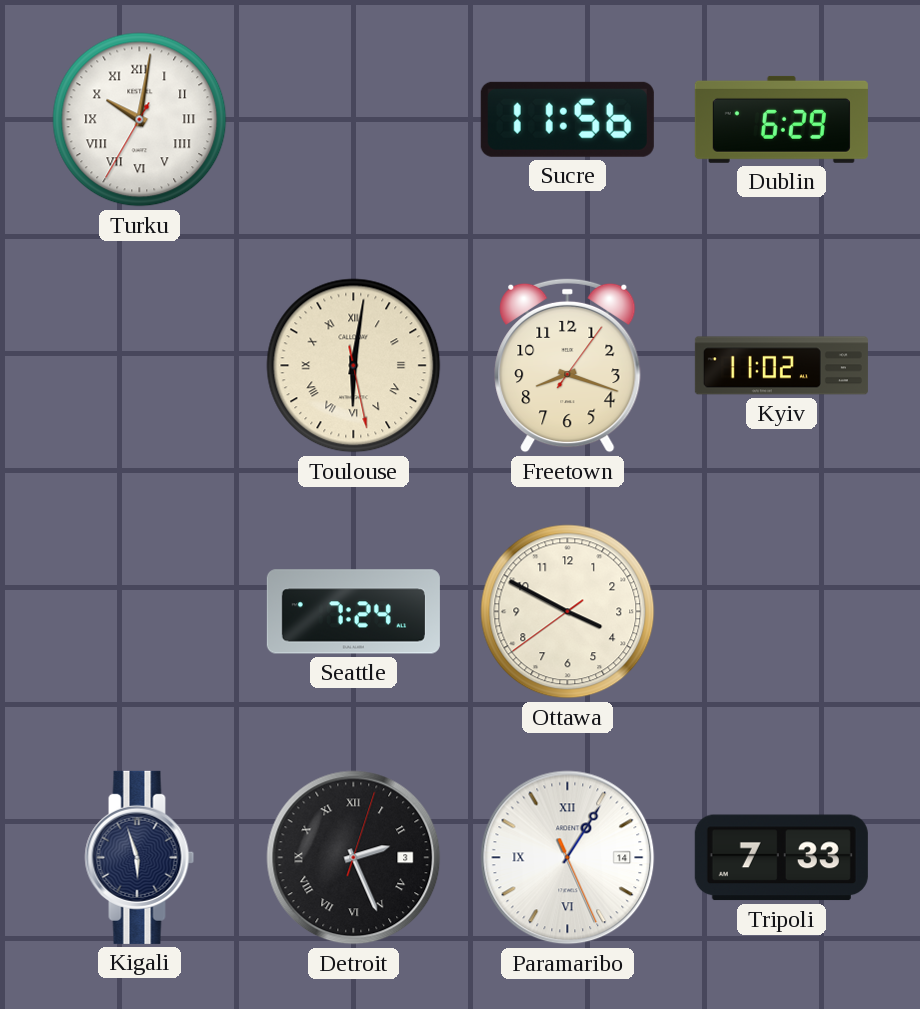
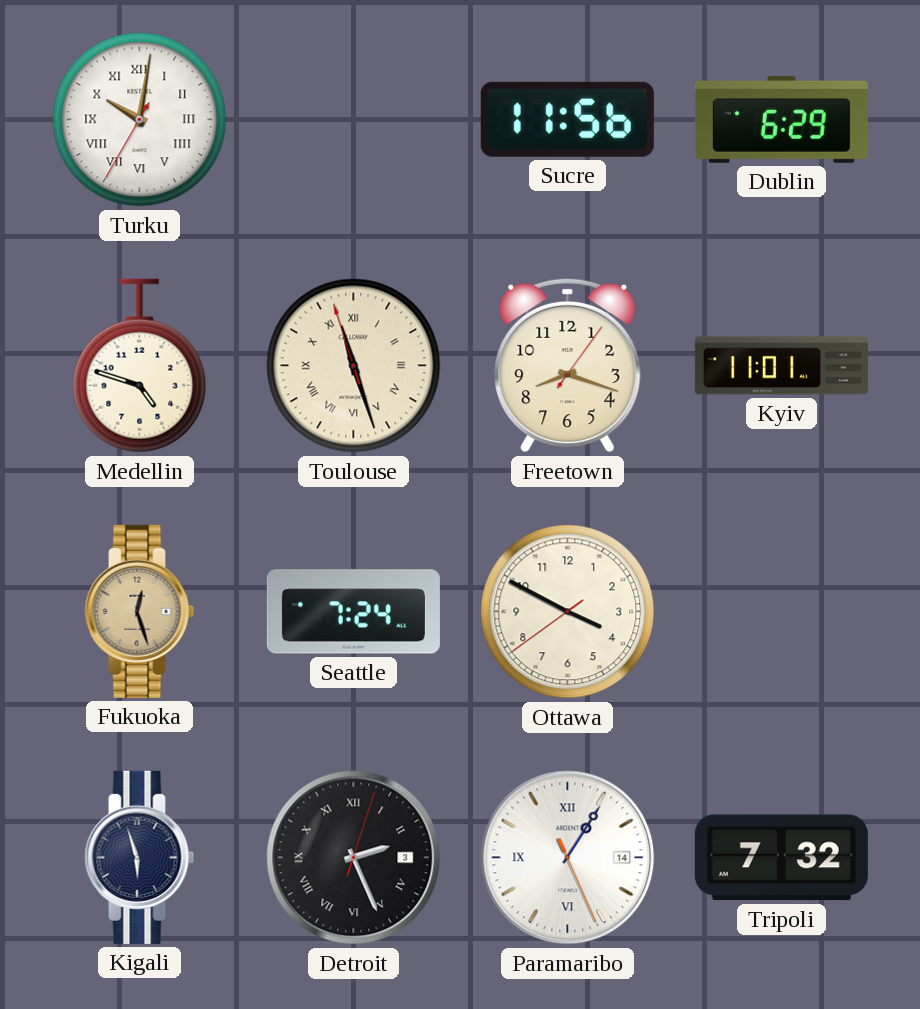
Medellin: none -> 4:48 (140, 366)
Toulouse: 6:01 -> 11:26 (354, 366)
Kyiv: 11:02 -> 11:01 (781, 366)
Fukuoka: none -> 12:27 (140, 611)
Tripoli: 7:33 -> 7:32 (781, 858)
